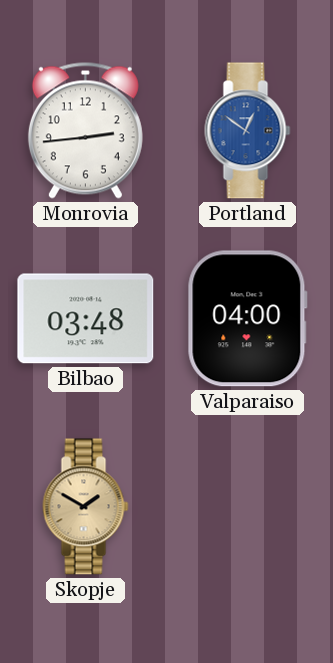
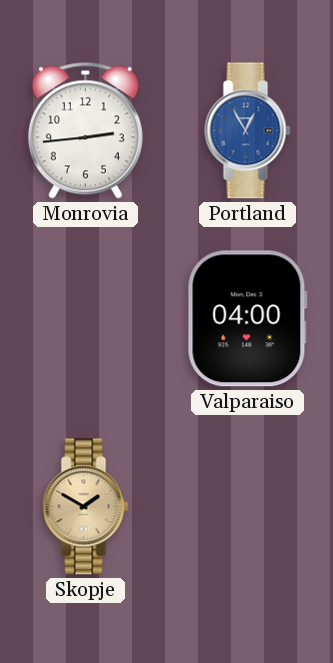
Portland: 12:51 -> 12:55 (248, 131)
Bilbao: 03:48 -> none (86, 319)
